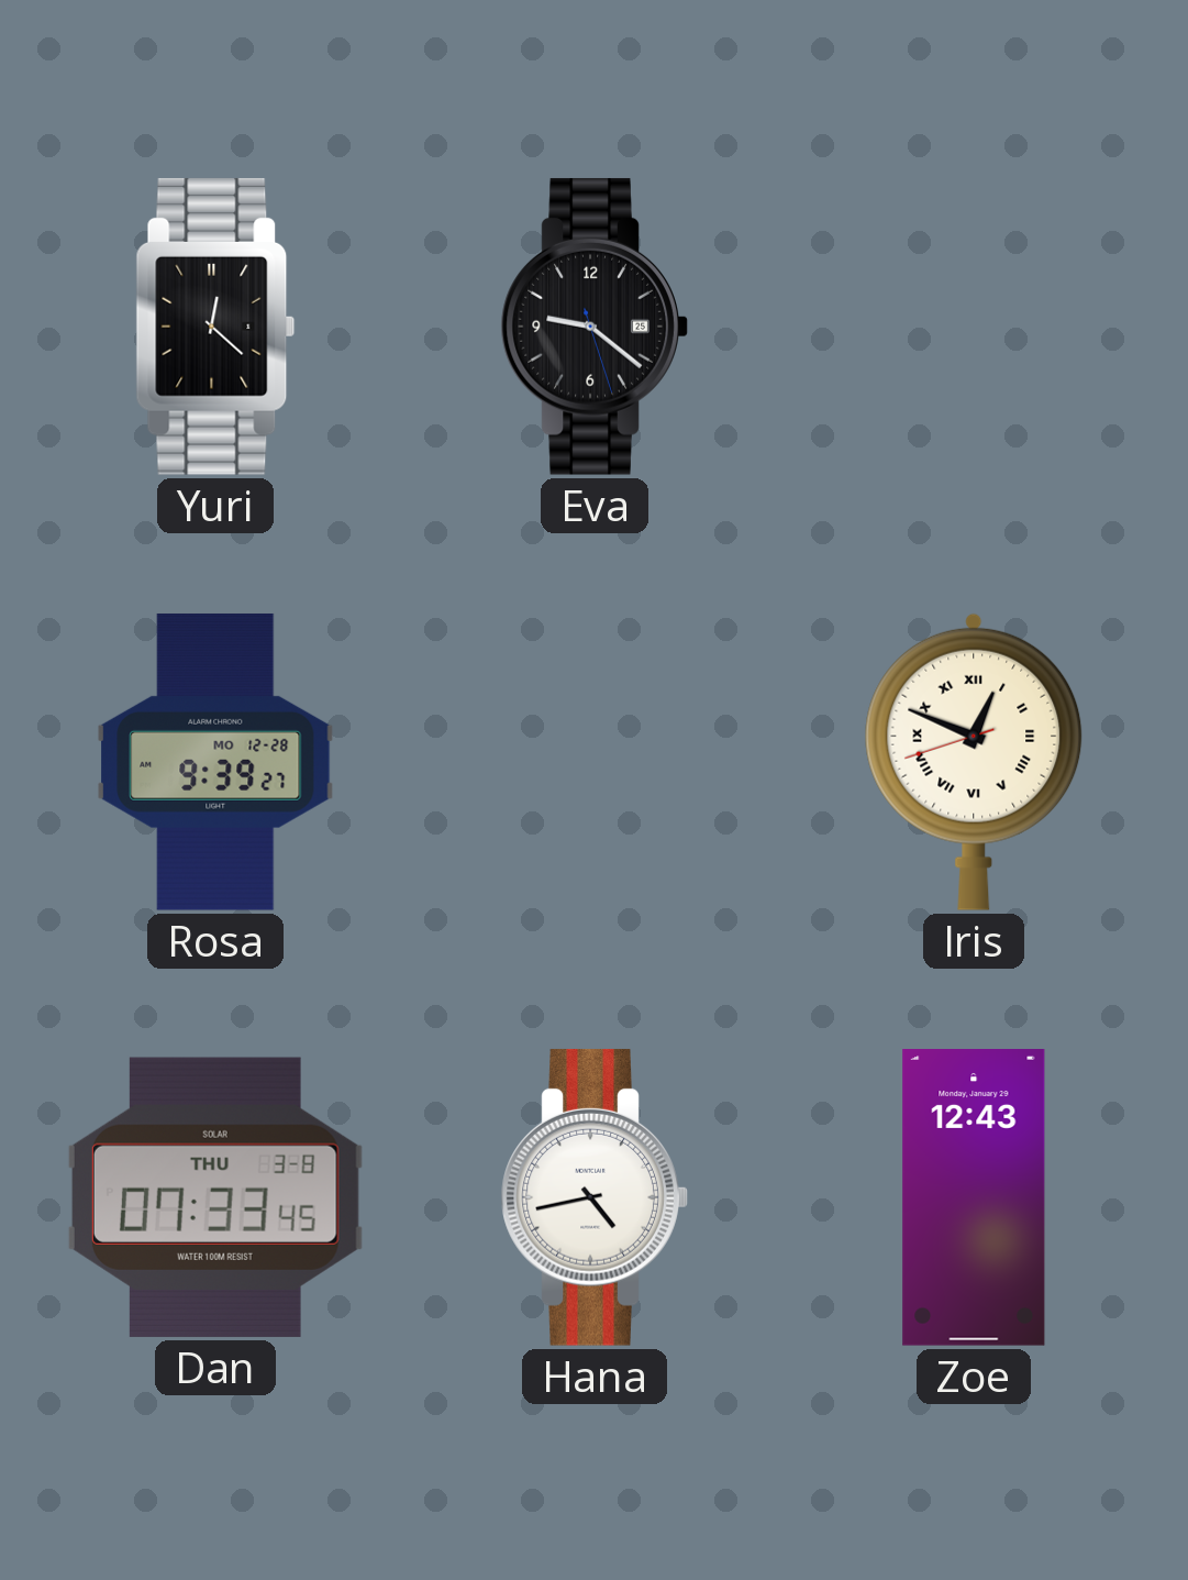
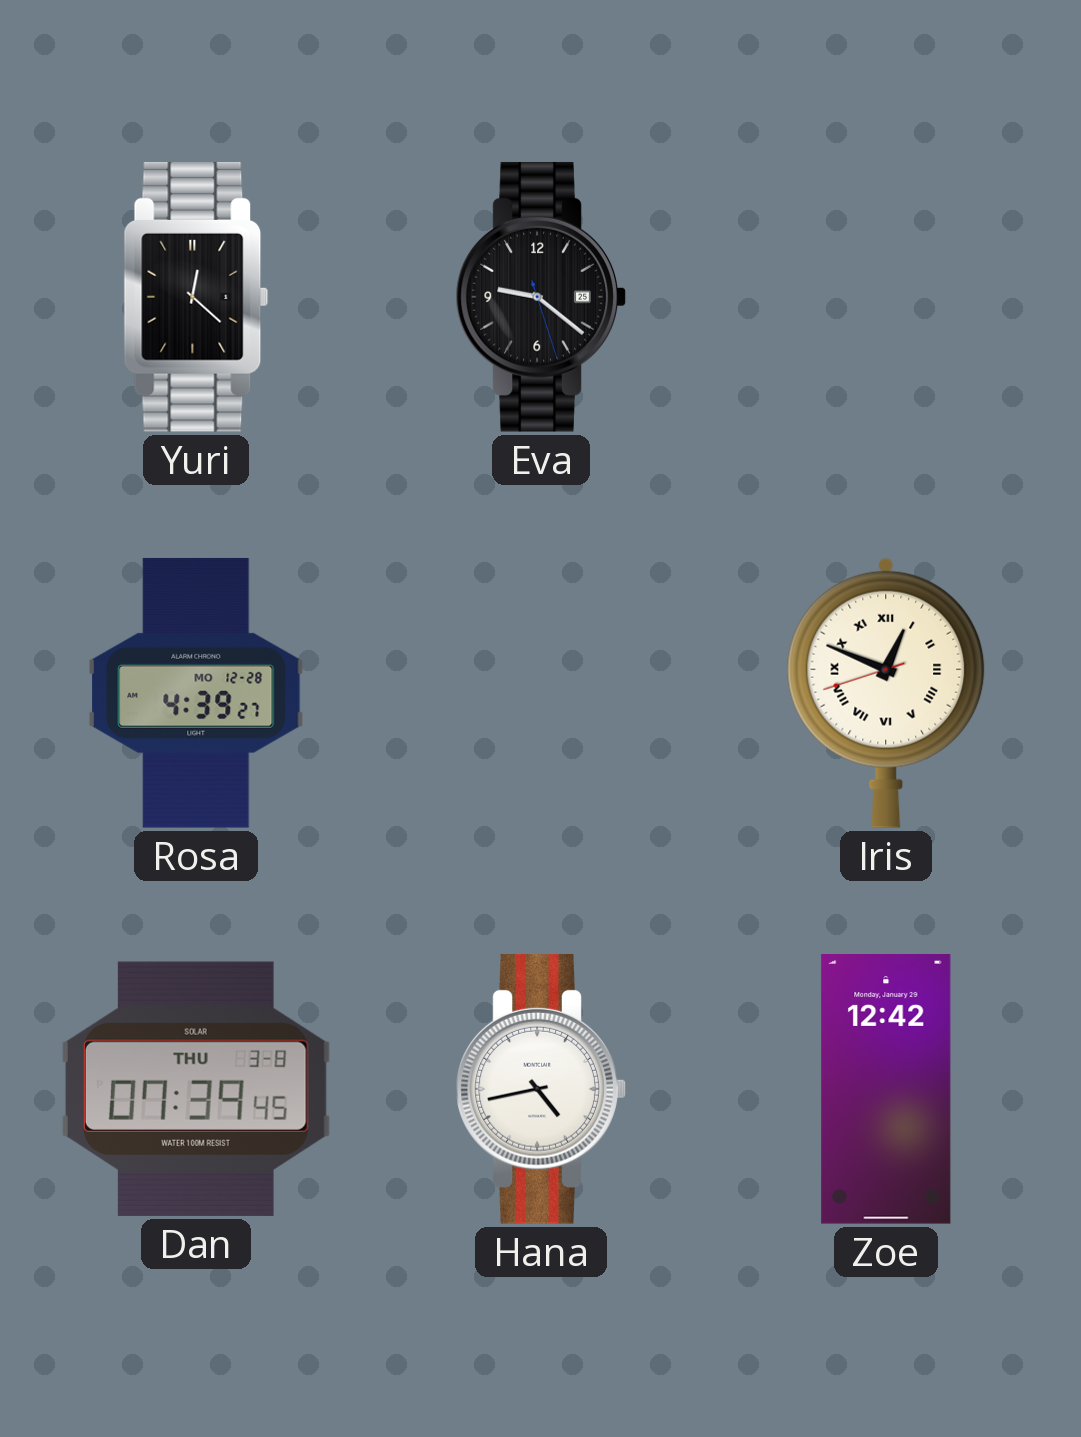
Rosa: 9:39 -> 4:39 (196, 693)
Dan: 07:33 -> 07:39 (196, 1089)
Zoe: 12:43 -> 12:42 (886, 1090)
